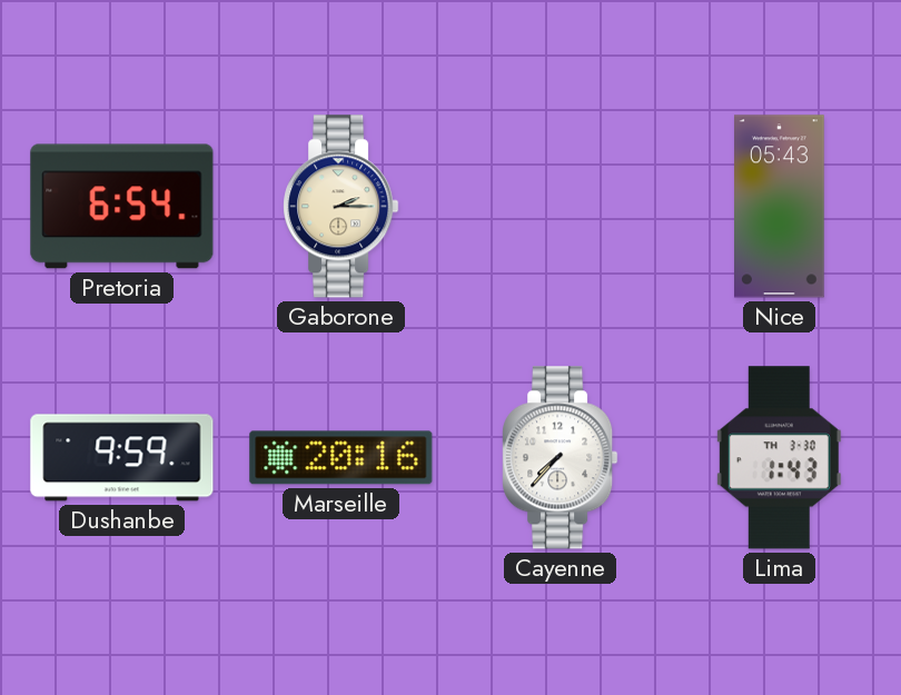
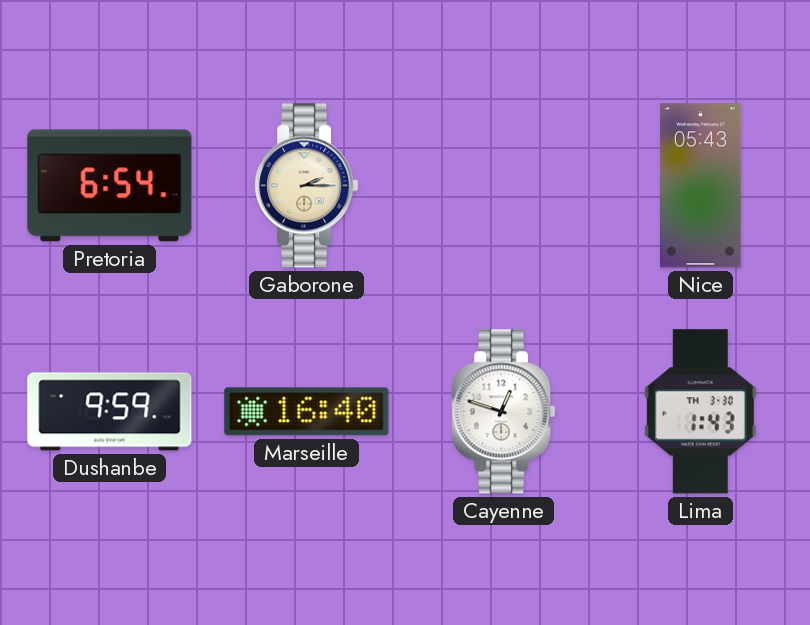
Marseille: 20:16 -> 16:40 (307, 412)
Cayenne: 7:37 -> 12:48 (504, 412)
